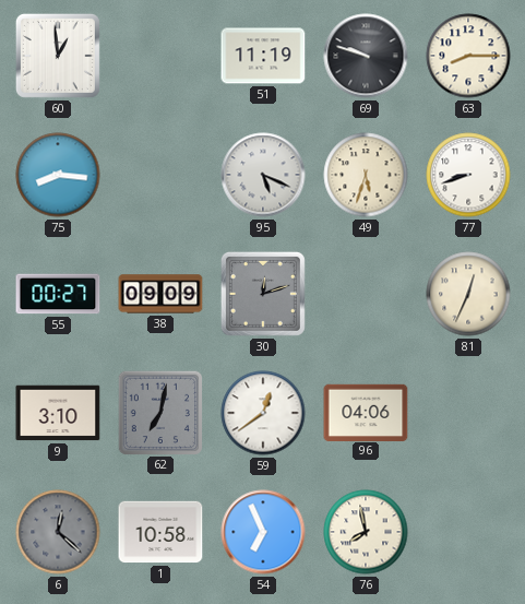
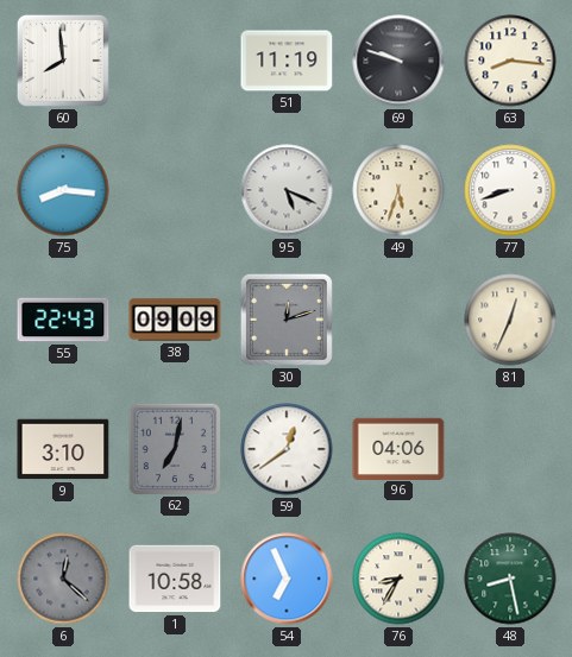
60: 12:59 -> 7:59 (63, 61)
63: 8:15 -> 8:16 (510, 61)
55: 00:27 -> 22:43 (63, 320)
76: 7:58 -> 8:35 (398, 579)
48: none -> 8:28 (510, 579)
